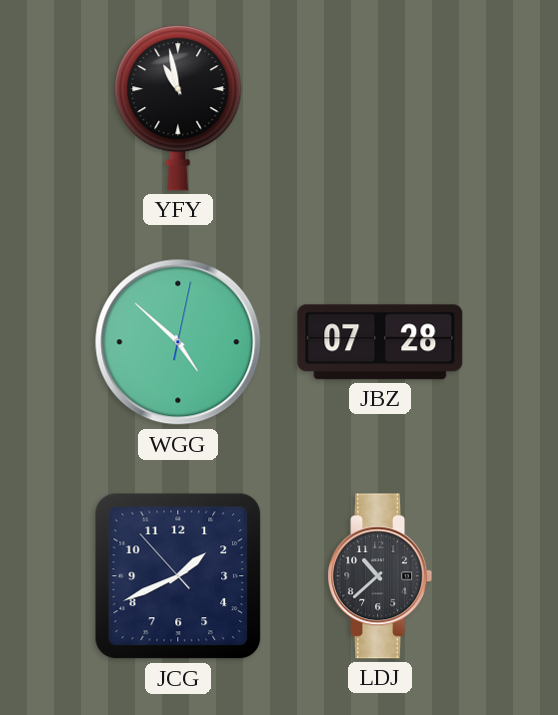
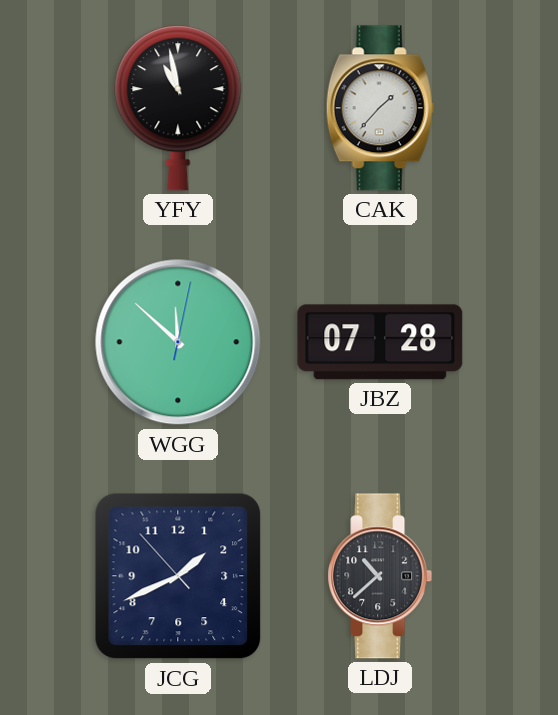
CAK: none -> 1:37 (380, 108)
WGG: 4:52 -> 11:52 (178, 342)
